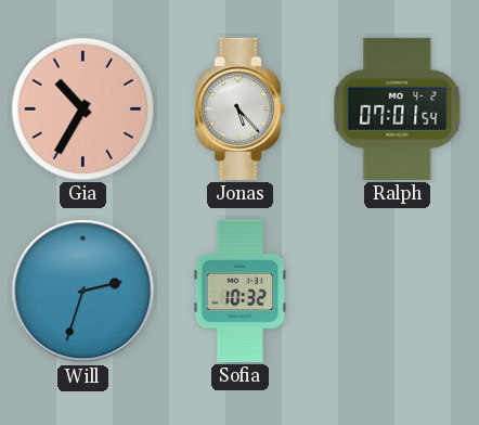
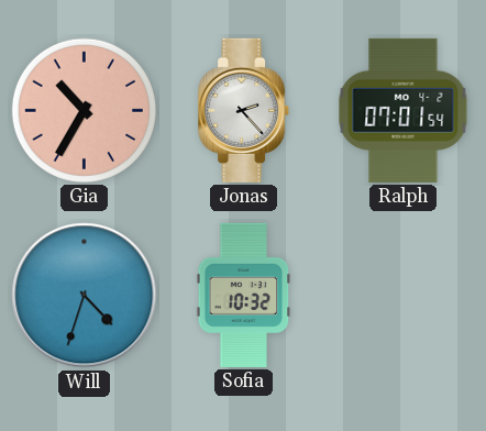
Jonas: 5:23 -> 2:23 (244, 110)
Will: 2:33 -> 4:33 (85, 296)
